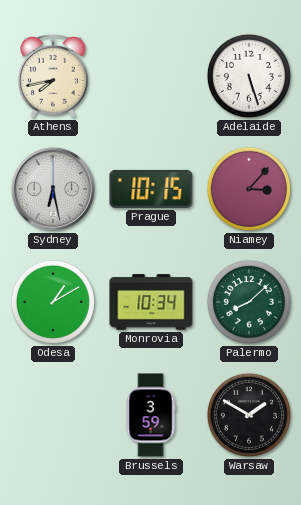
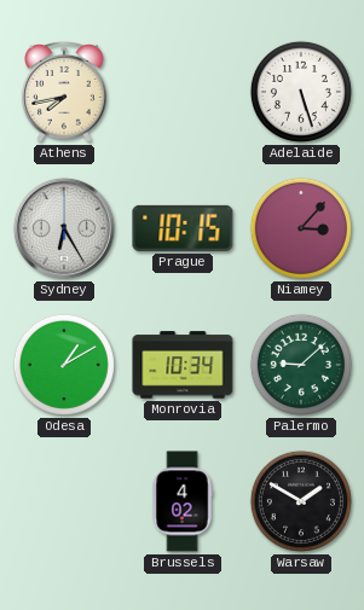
Sydney: 6:28 -> 6:25 (64, 228)
Palermo: 8:08 -> 9:08 (301, 365)
Brussels: 3:59 -> 4:02 (183, 501)
